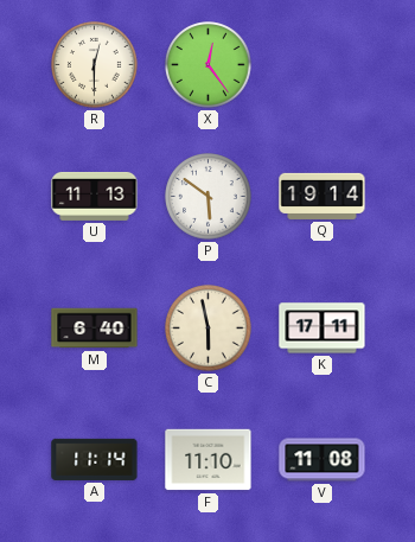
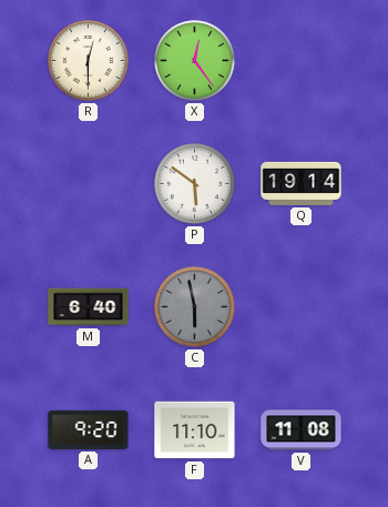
U: 11:13 -> none (95, 196)
C dial: cream -> grey (195, 307)
K: 17:11 -> none (323, 329)
A: 11:14 -> 9:20 (89, 429)
